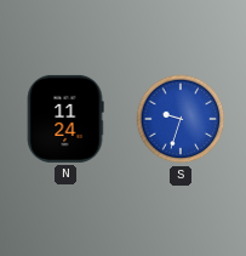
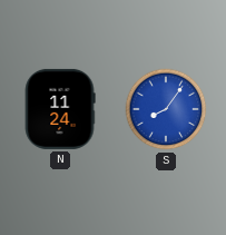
S: 9:33 -> 8:06 (166, 109)
